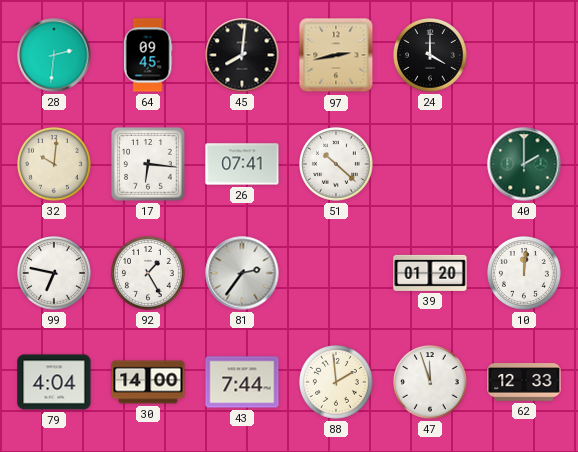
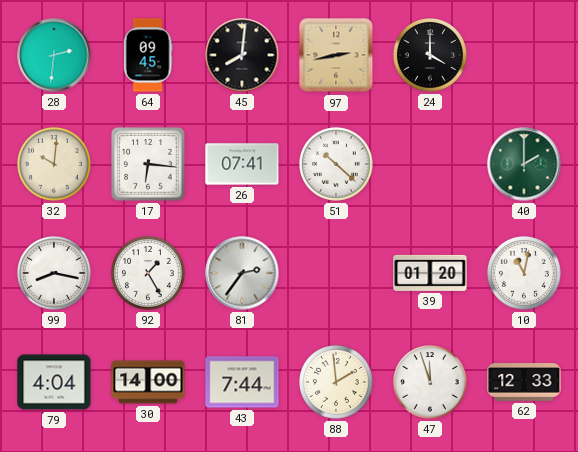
99: 6:47 -> 8:17 (55, 274)
10: 12:01 -> 11:02 (525, 274)
